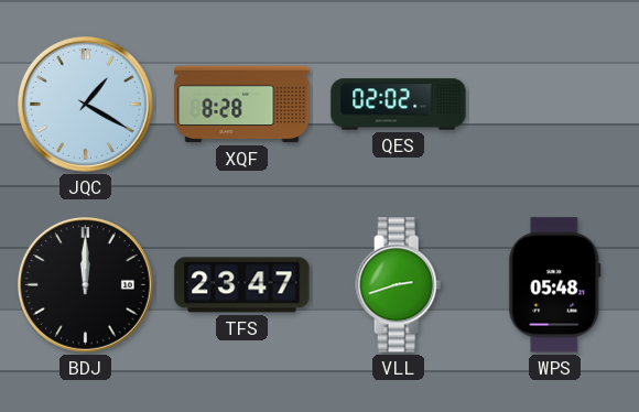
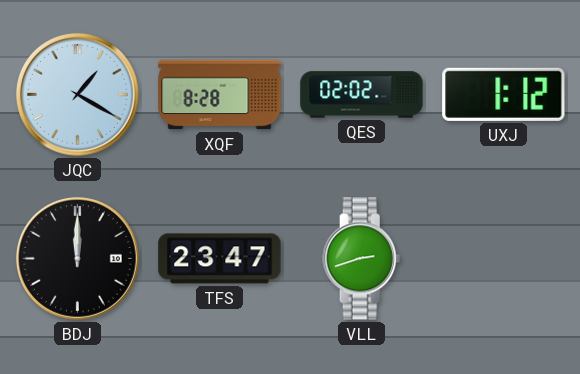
UXJ: none -> 1:12 (504, 94)
WPS: 05:48 -> none (555, 285)
